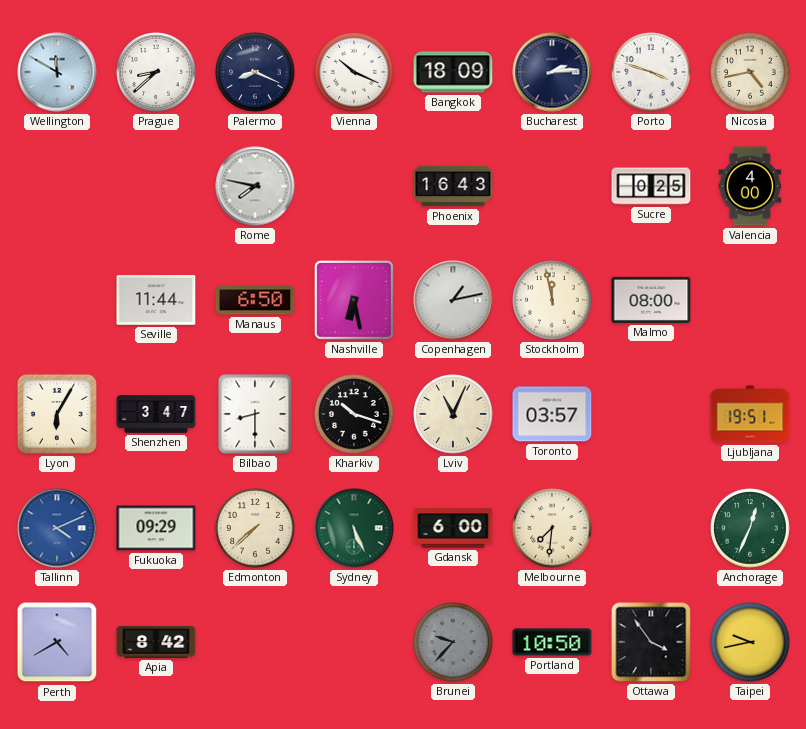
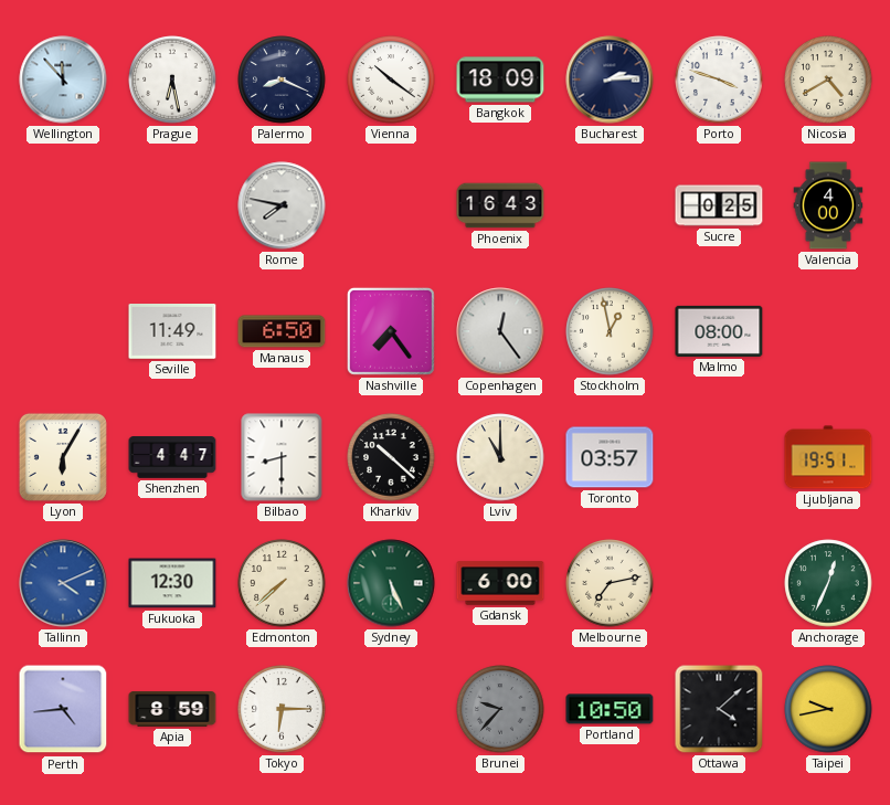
Wellington: 11:50 -> 11:53 (63, 80)
Prague: 8:38 -> 6:28 (172, 80)
Vienna: 10:19 -> 10:21 (391, 80)
Nicosia: 4:43 -> 4:40 (828, 80)
Seville: 11:44 -> 11:49 (172, 331)
Nashville: 6:28 -> 7:24 (391, 331)
Copenhagen: 1:13 -> 12:24 (500, 331)
Stockholm: 11:58 -> 12:58 (610, 331)
Shenzhen: 3:47 -> 4:47 (172, 457)
Kharkiv: 10:18 -> 10:22 (391, 457)
Lviv: 11:04 -> 11:00 (500, 457)
Fukuoka: 09:29 -> 12:30 (172, 583)
Melbourne: 7:31 -> 7:13 (610, 583)
Perth: 4:40 -> 4:44 (63, 709)
Apia: 8:42 -> 8:59 (172, 710)
Tokyo: none -> 6:15 (282, 709)
Ottawa: 3:54 -> 4:08 (719, 709)
